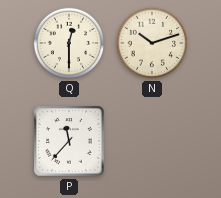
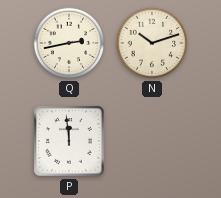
Q: 12:30 -> 2:43 (69, 43)
P: 11:37 -> 11:59 (69, 141)
